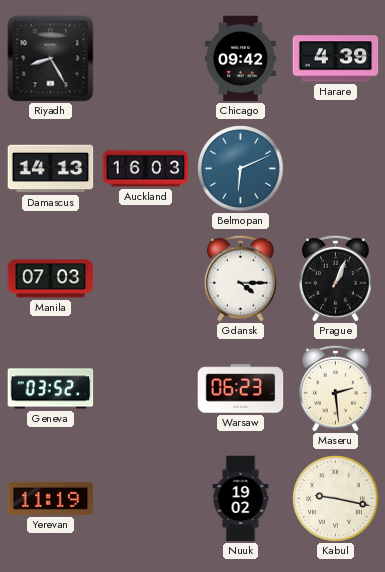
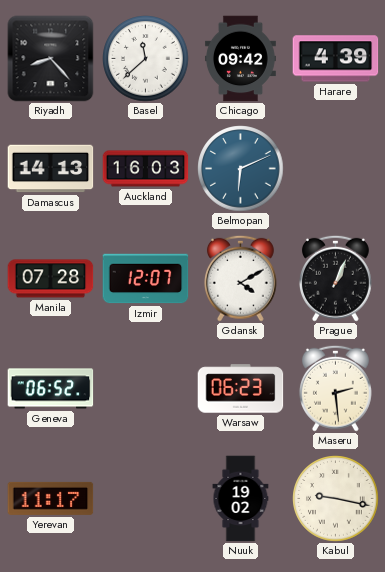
Riyadh: 8:25 -> 8:23 (51, 59)
Basel: none -> 11:38 (146, 59)
Manila: 07:03 -> 07:28 (51, 279)
Izmir: none -> 12:07 (146, 279)
Gdansk: 4:15 -> 4:10 (240, 278)
Geneva: 03:52 -> 06:52 (51, 389)
Yerevan: 11:19 -> 11:17 (51, 498)
